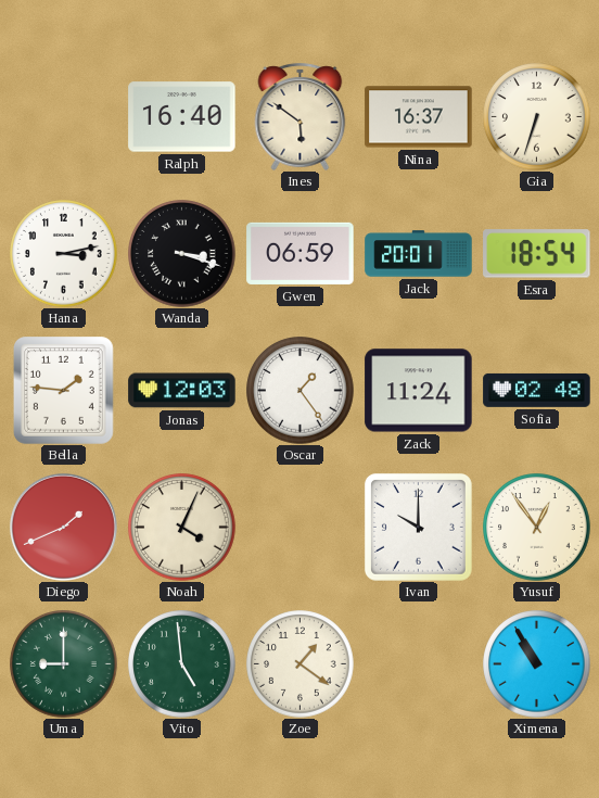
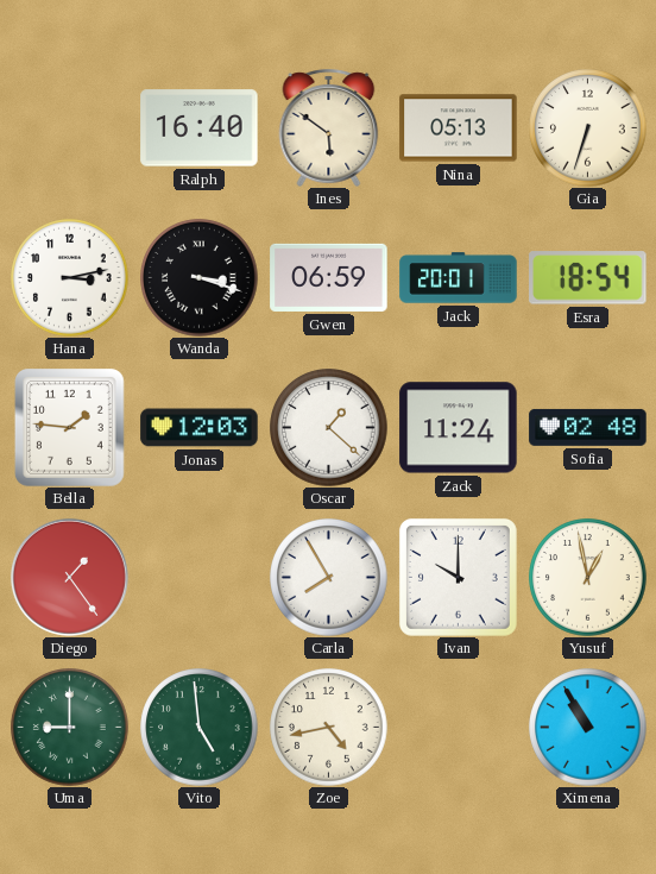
Nina: 16:37 -> 05:13 (459, 128)
Oscar: 1:24 -> 1:22 (329, 428)
Diego: 1:41 -> 1:24 (69, 577)
Noah: 4:04 -> none (182, 528)
Carla: none -> 7:55 (329, 578)
Yusuf: 12:54 -> 12:58 (588, 578)
Zoe: 1:21 -> 4:43 (329, 728)
